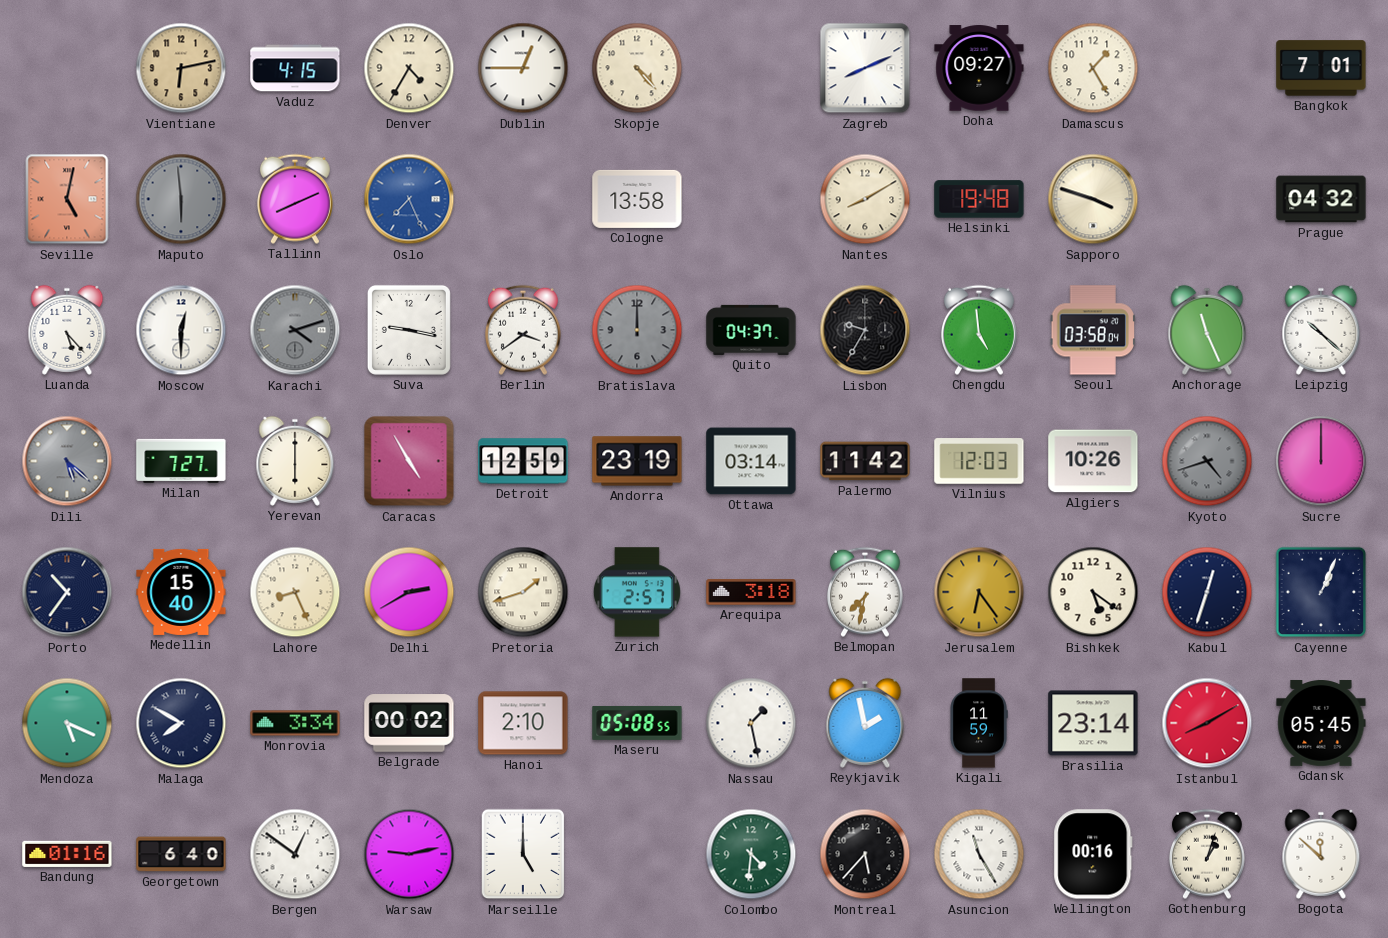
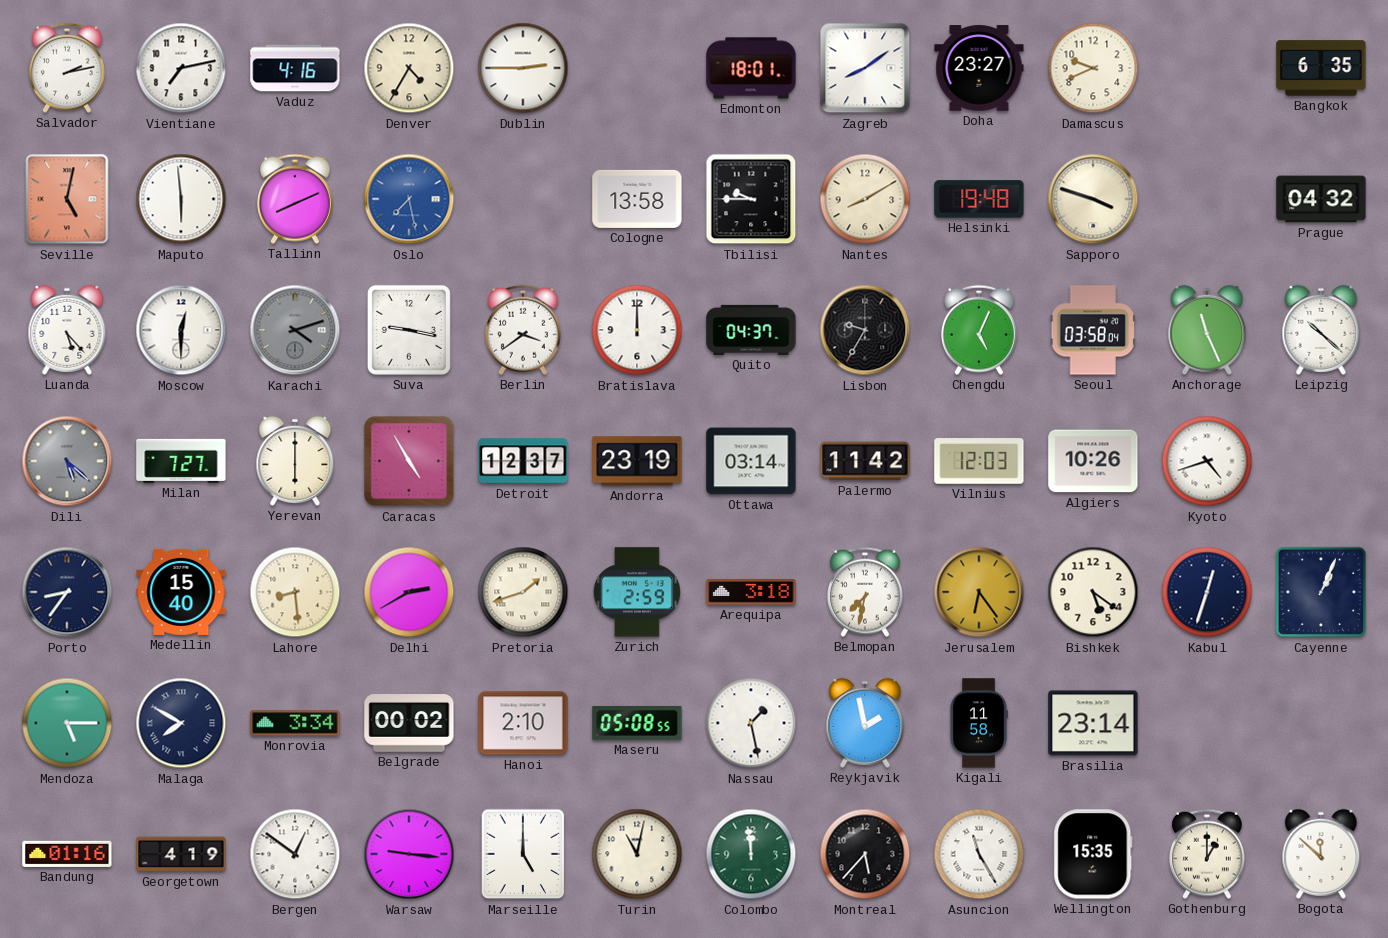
Salvador: none -> 2:13 (67, 68)
Vientiane: 6:13 -> 7:13 (181, 68)
Vientiane dial: champagne -> white (181, 68)
Vaduz: 4:15 -> 4:16 (295, 68)
Dublin: 12:45 -> 2:45 (523, 68)
Skopje: 4:23 -> none (637, 68)
Edmonton: none -> 18:01 (751, 68)
Zagreb: 8:11 -> 8:09 (865, 68)
Doha: 09:27 -> 23:27 (979, 68)
Damascus: 1:25 -> 9:41 (1093, 68)
Bangkok: 7:01 -> 6:35 (1321, 68)
Maputo dial: grey -> white (181, 199)
Oslo: 7:26 -> 7:28 (409, 199)
Tbilisi: none -> 9:45 (751, 199)
Bratislava dial: grey -> white (637, 330)
Chengdu: 4:59 -> 5:04 (979, 330)
Detroit: 12:59 -> 12:37 (523, 461)
Kyoto dial: grey -> white (1207, 461)
Sucre: 12:00 -> none (1321, 461)
Porto: 10:36 -> 8:36 (67, 592)
Lahore: 8:26 -> 8:29 (295, 592)
Zurich: 2:57 -> 2:59 (637, 592)
Mendoza: 5:19 -> 5:15 (67, 723)
Kigali: 11:59 -> 11:58 (979, 723)
Istanbul: 8:10 -> none (1207, 723)
Gdansk: 05:45 -> none (1321, 723)
Georgetown: 6:40 -> 4:19 (181, 854)
Warsaw: 9:13 -> 9:16 (409, 854)
Turin: none -> 11:02 (637, 854)
Colombo: 4:31 -> 11:59 (751, 854)
Wellington: 00:16 -> 15:35 (1093, 854)
Gothenburg: 1:03 -> 1:00 (1207, 854)
